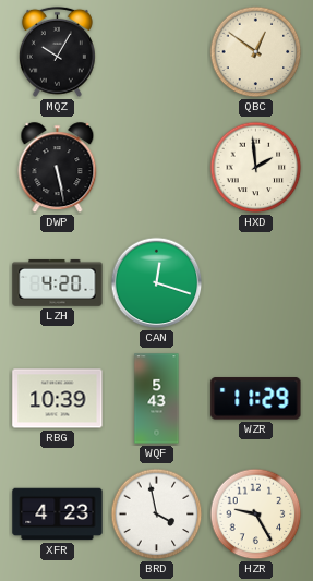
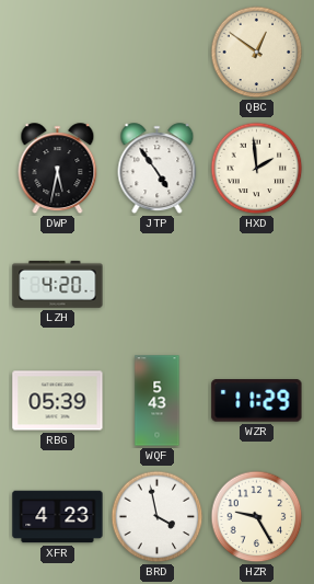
MQZ: 10:05 -> none (57, 51)
DWP: 5:28 -> 5:32 (58, 169)
JTP: none -> 4:54 (158, 169)
CAN: 12:18 -> none (157, 283)
RBG: 10:39 -> 05:39 (58, 401)
